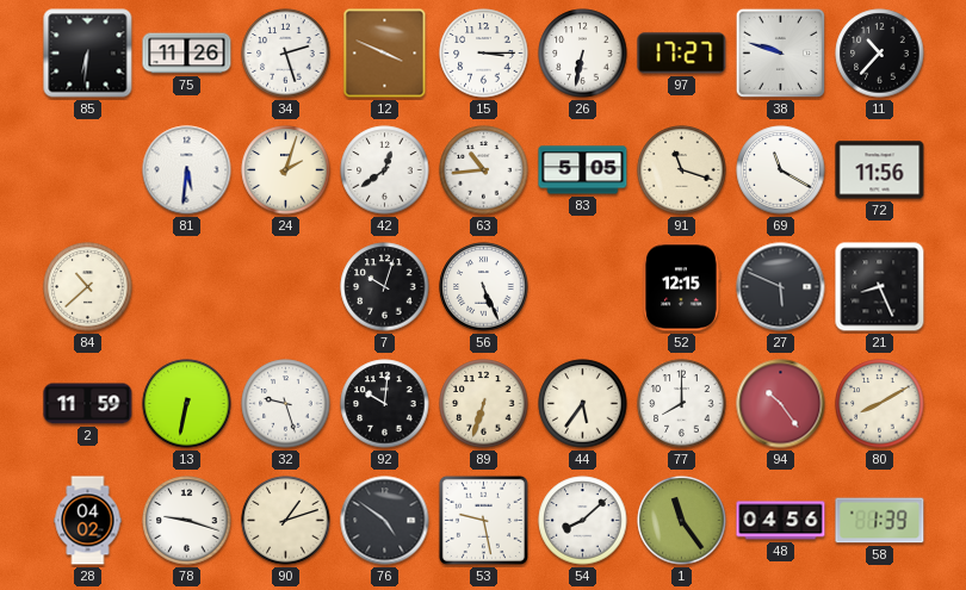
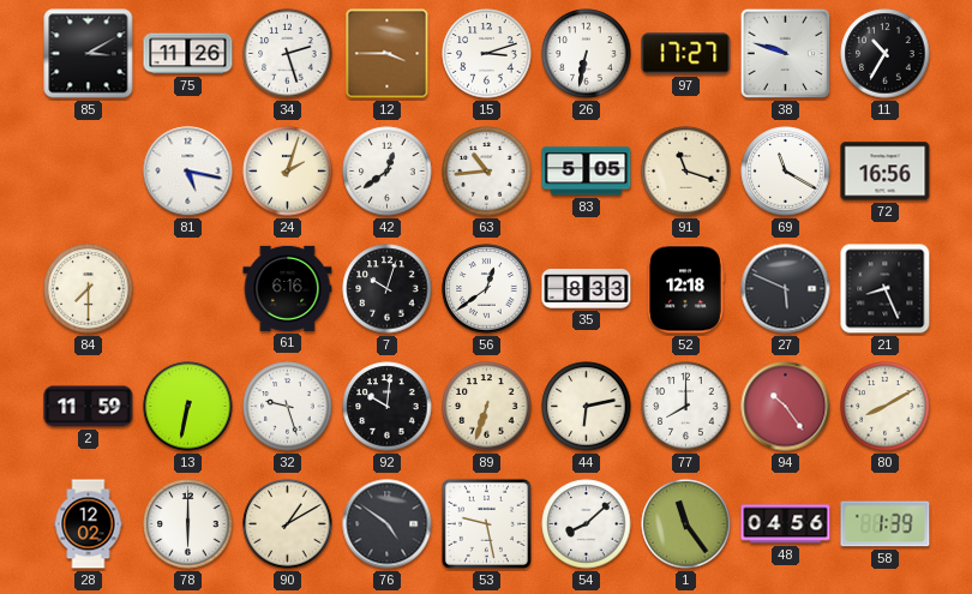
85: 6:31 -> 3:10 (89, 54)
12: 3:49 -> 3:45 (388, 54)
15: 3:15 -> 3:12 (487, 54)
11: 10:37 -> 10:35 (886, 54)
81: 5:31 -> 5:17 (188, 172)
72: 11:56 -> 16:56 (886, 172)
84: 10:38 -> 7:30 (89, 289)
61: none -> 6:16 (288, 288)
56: 5:26 -> 12:39 (487, 289)
35: none -> 8:33 (587, 289)
52: 12:15 -> 12:18 (685, 289)
44: 5:36 -> 6:13 (587, 407)
28: 04:02 -> 12:02 (89, 524)
78: 9:18 -> 6:00 (188, 524)
90: 1:12 -> 1:10 (288, 524)
